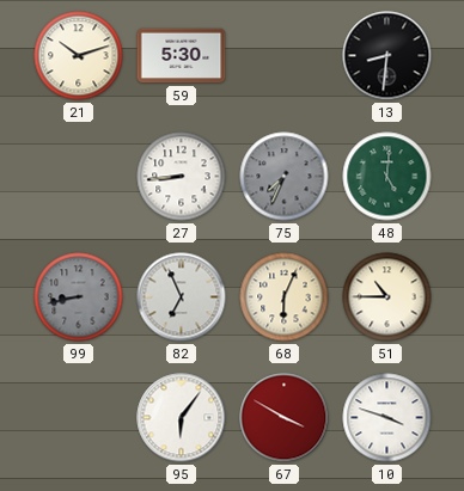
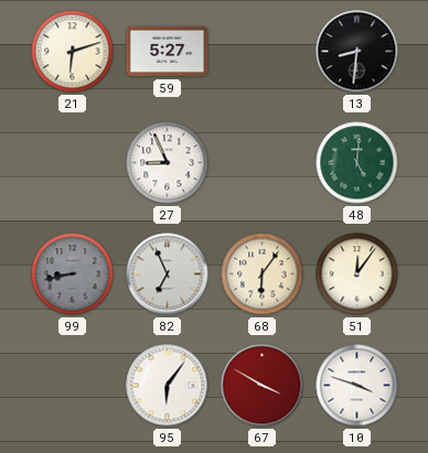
21: 10:12 -> 6:12 (73, 52)
59: 5:30 -> 5:27 (168, 52)
27: 8:44 -> 8:56 (168, 163)
75: 7:34 -> none (285, 177)
68: 6:04 -> 6:06 (263, 274)
51: 10:45 -> 12:06 (357, 274)
